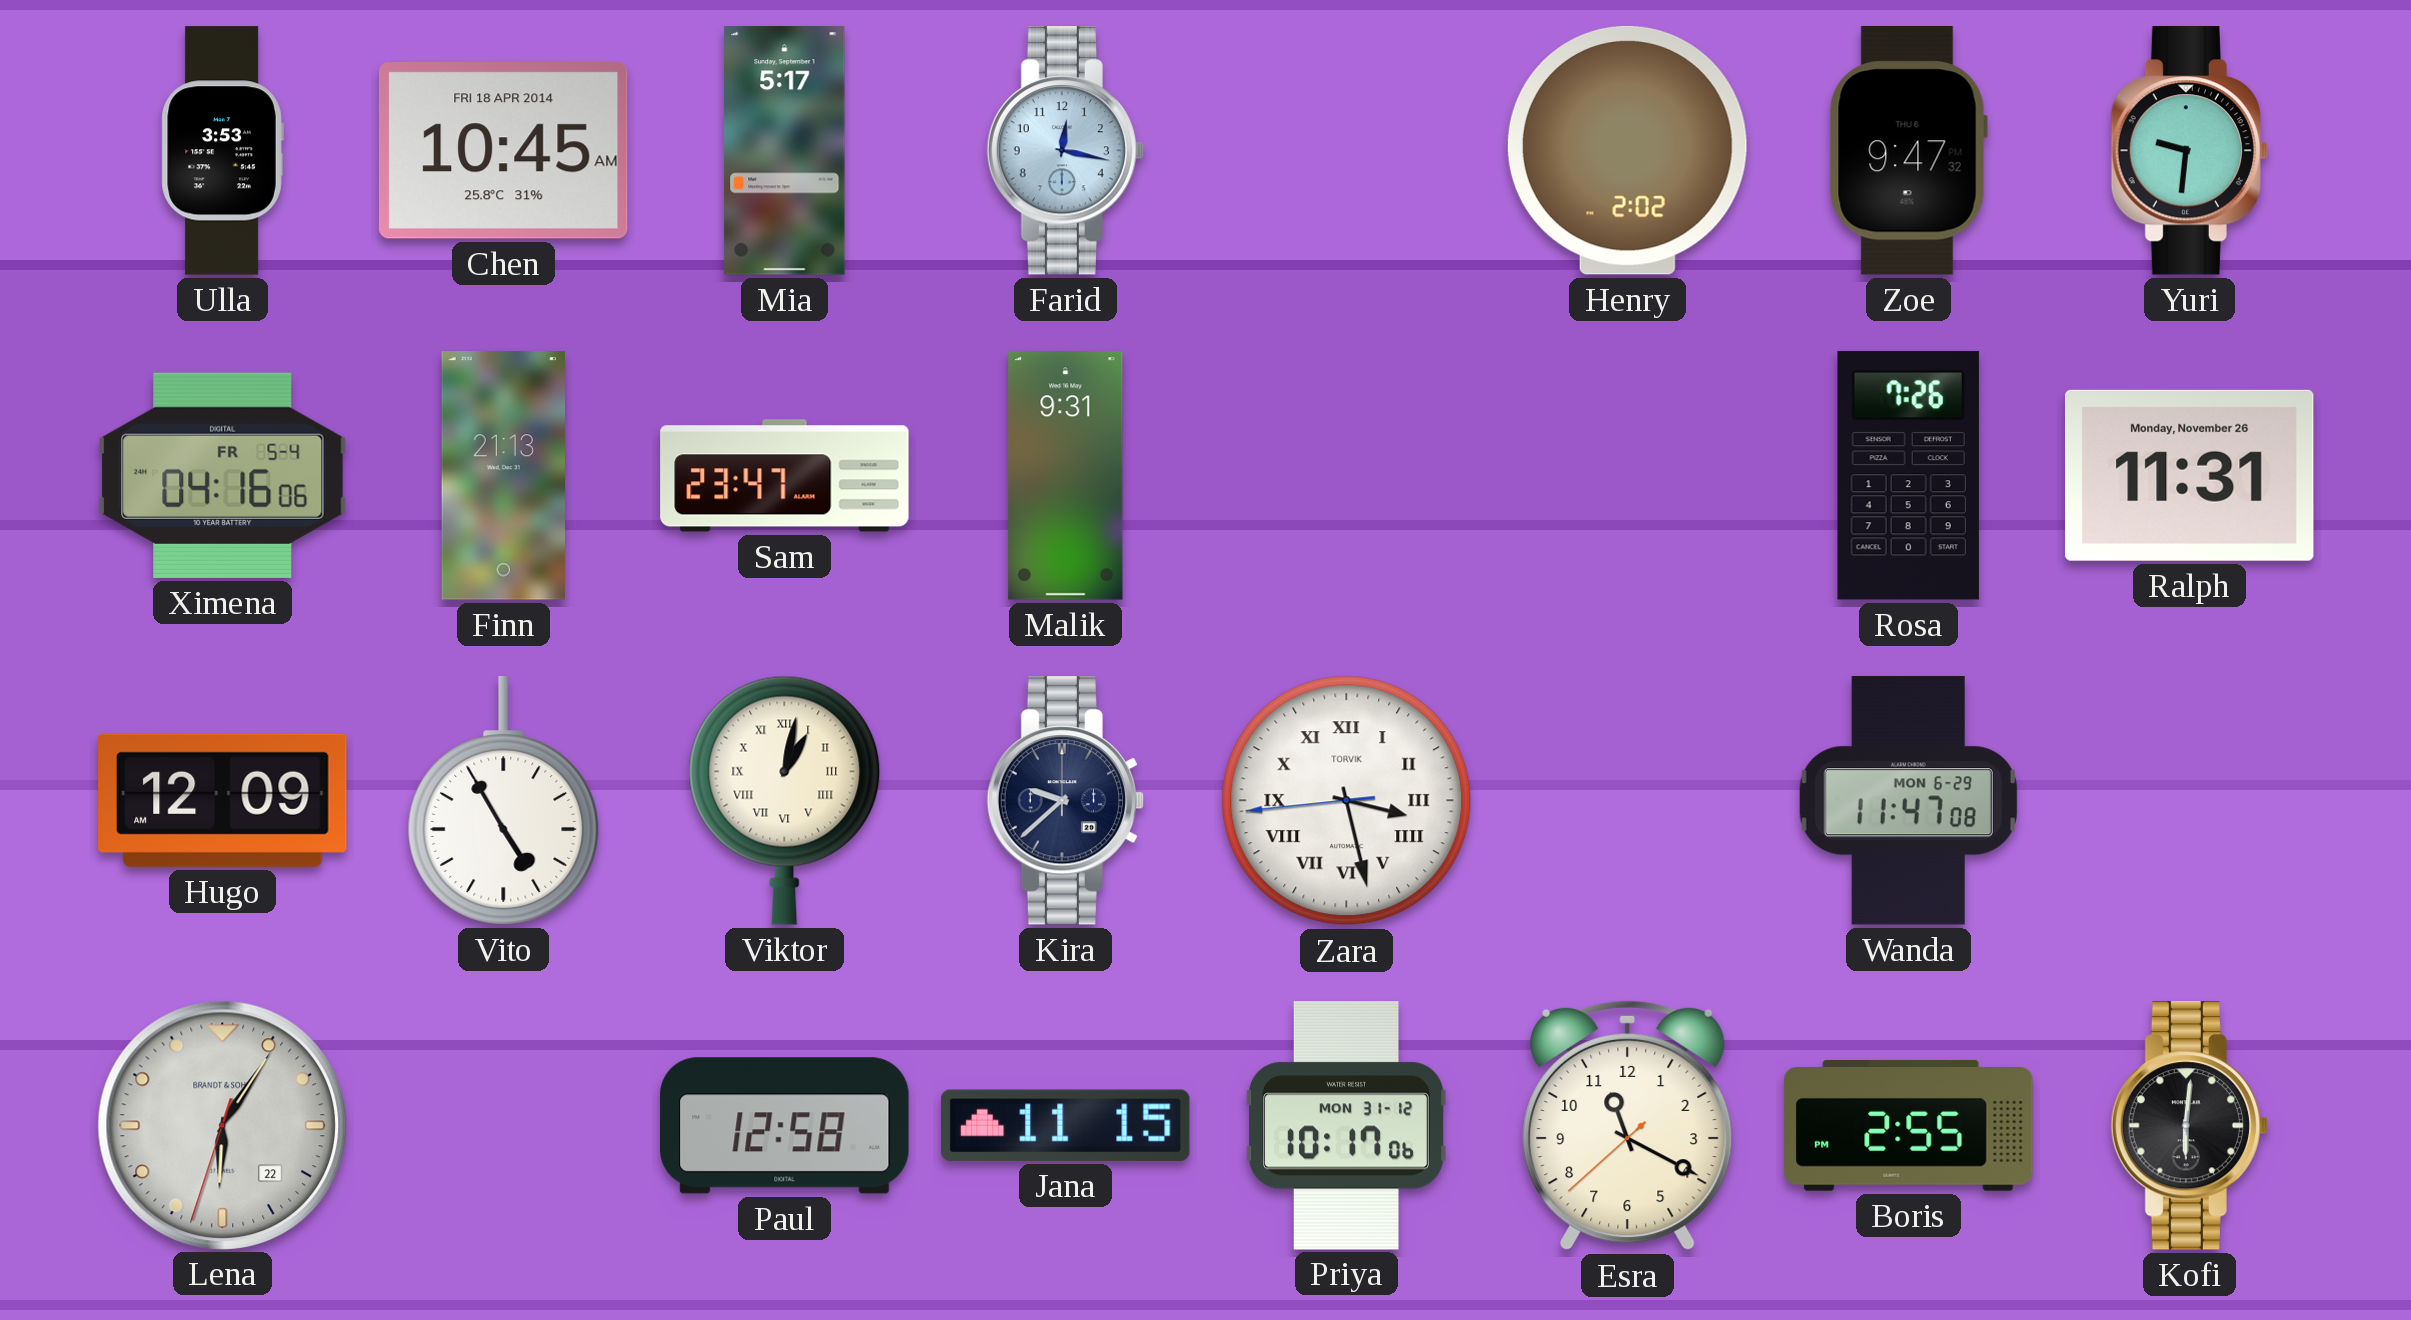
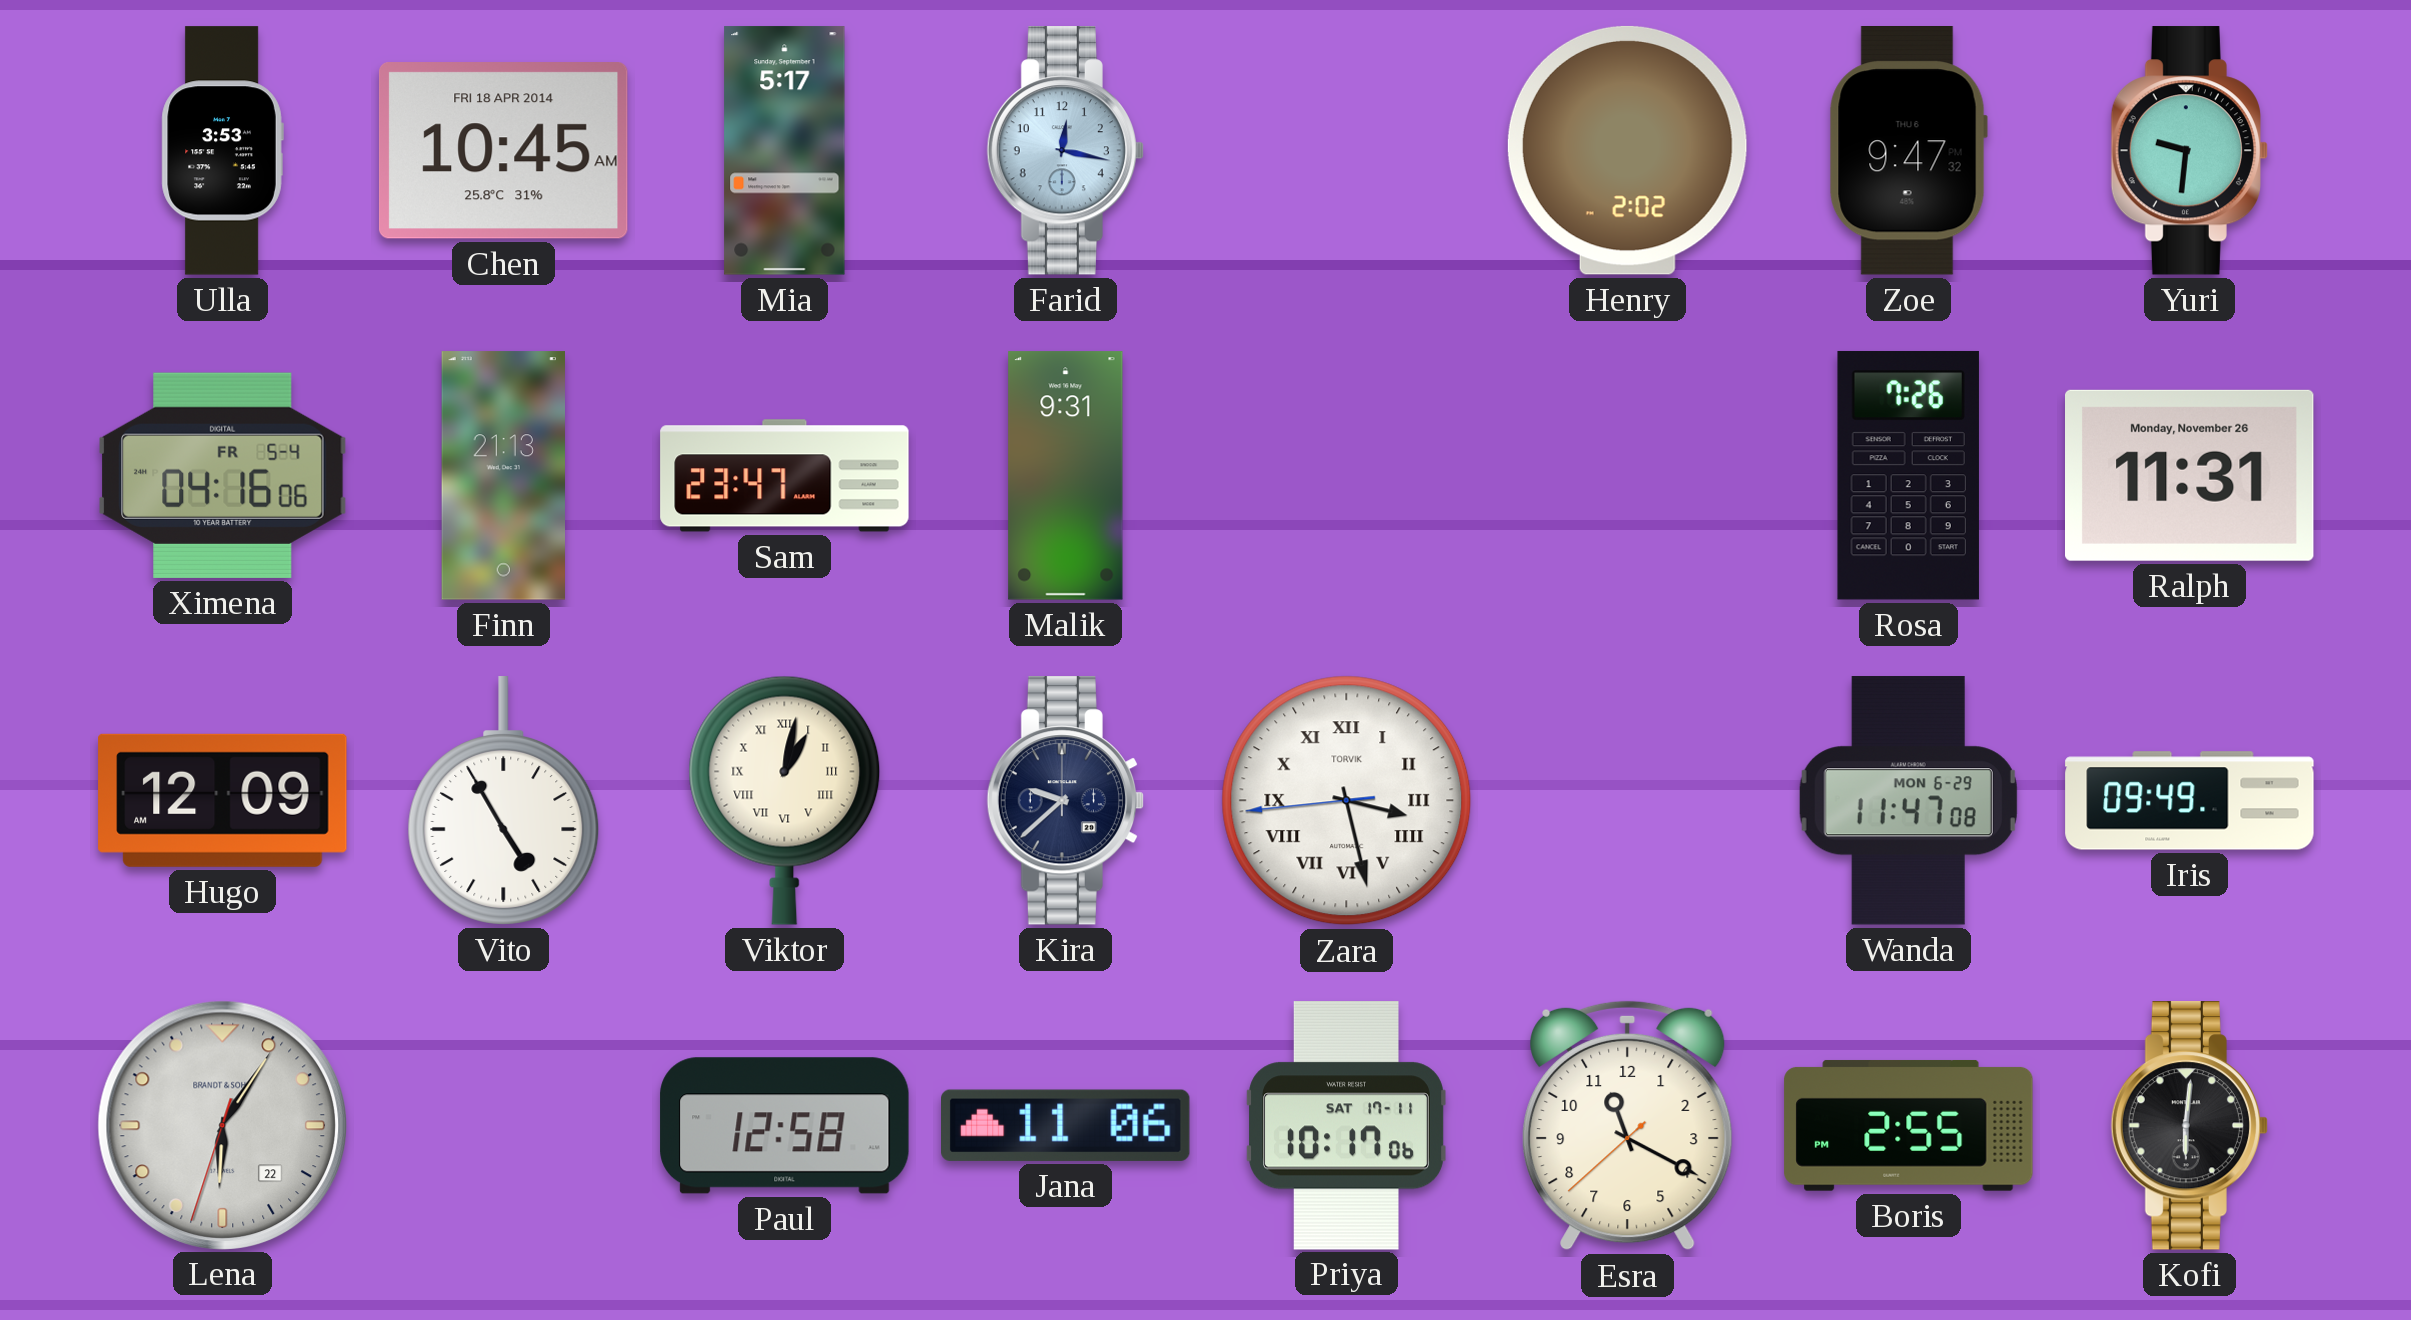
Iris: none -> 09:49 (2190, 801)
Jana: 11:15 -> 11:06 (1066, 1125)
Priya date: MON 31-12 -> SAT 17-11 (1346, 1126)
